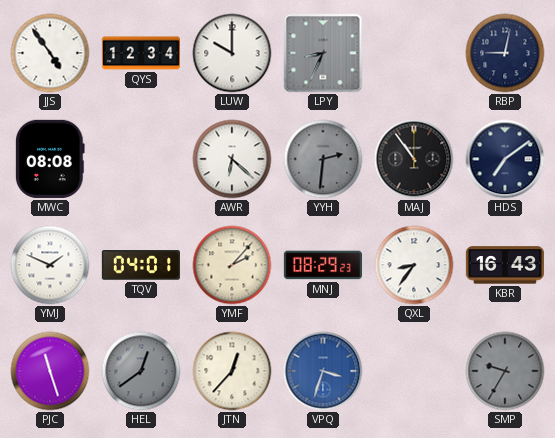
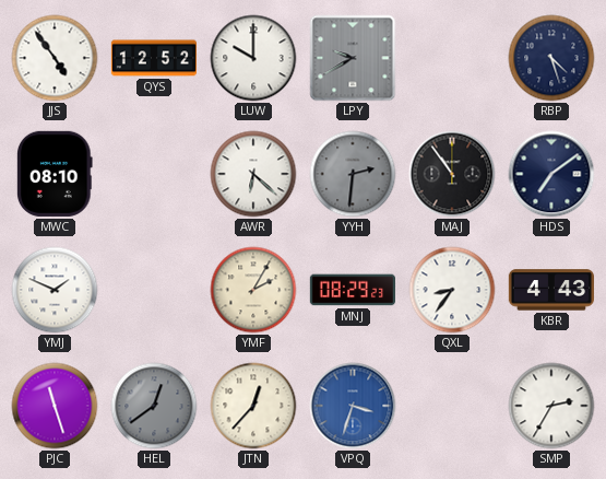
QYS: 12:34 -> 12:52 (153, 58)
LPY: 8:34 -> 9:40 (353, 58)
RBP: 9:02 -> 4:27 (551, 58)
MWC: 08:08 -> 08:10 (55, 174)
TQV: 04:01 -> none (141, 265)
YMF: 2:07 -> 2:05 (253, 290)
KBR: 16:43 -> 4:43 (551, 290)
SMP: 9:35 -> 2:35 (551, 406)
SMP dial: grey -> white (551, 406)
